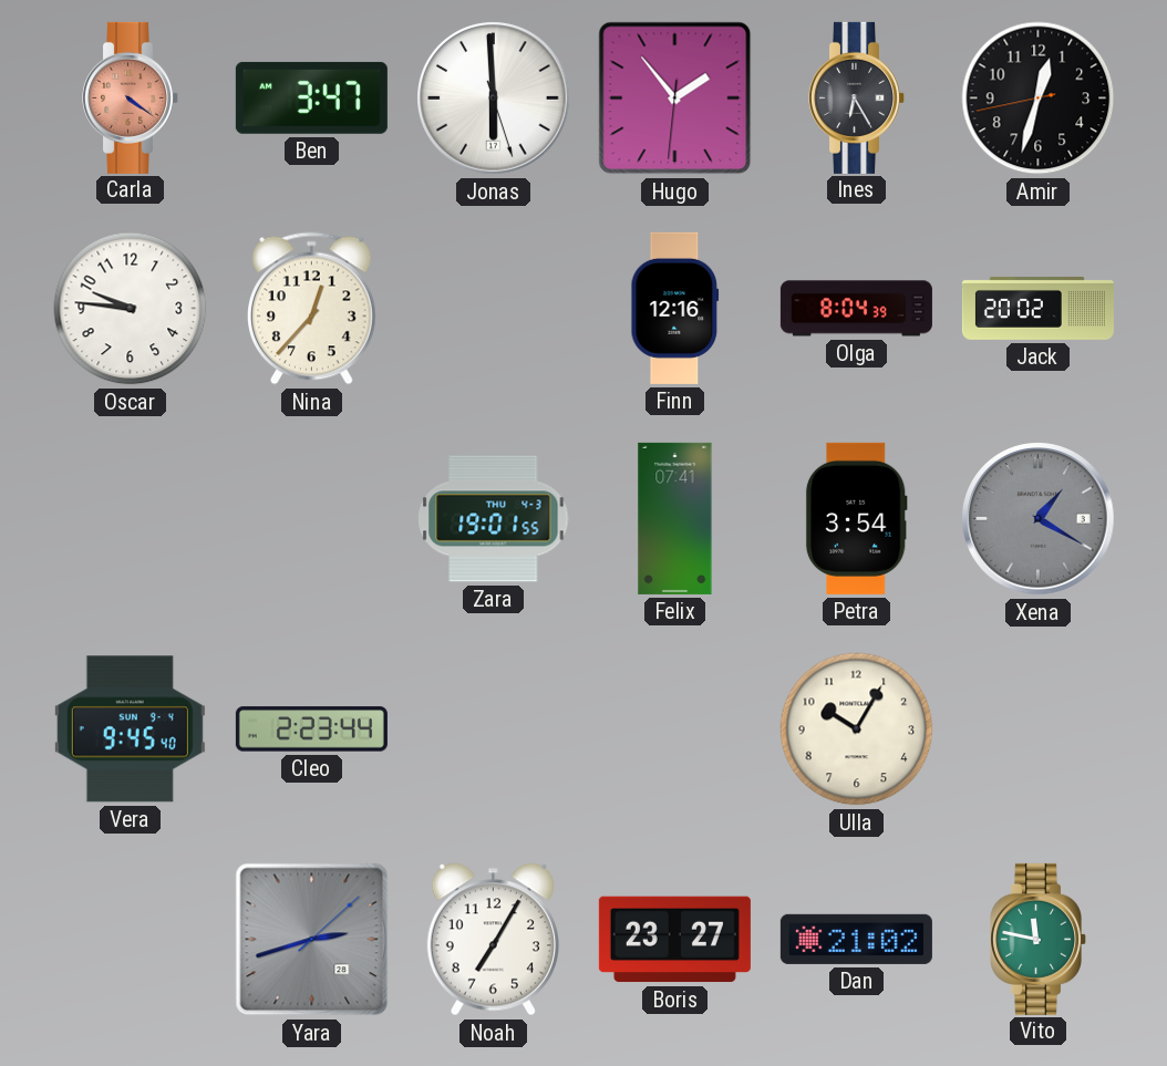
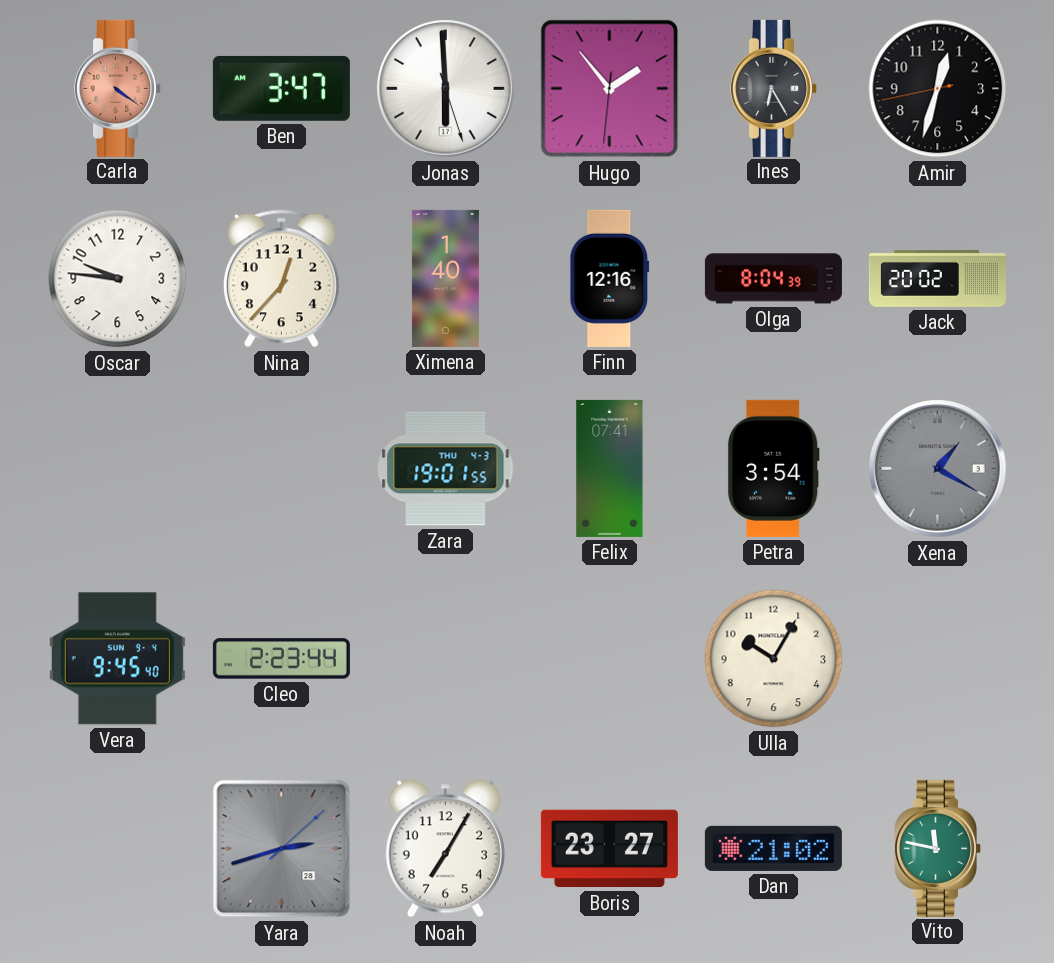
Ximena: none -> 1:40 (445, 278)
